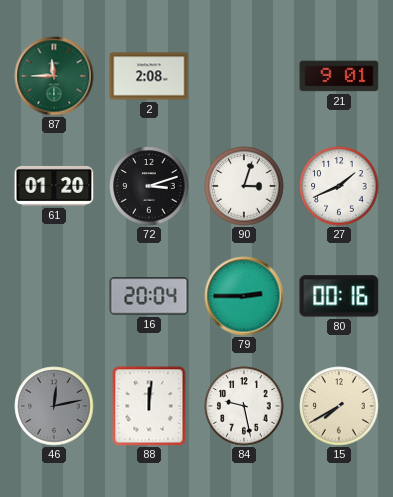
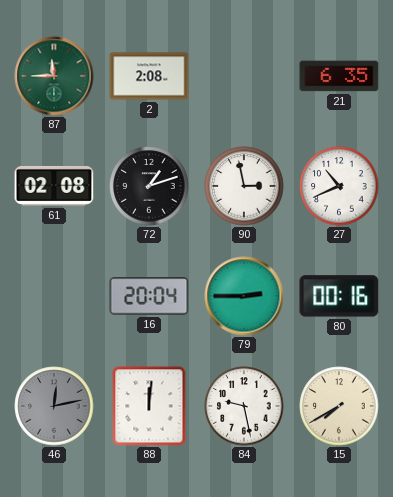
21: 9:01 -> 6:35 (339, 76)
61: 01:20 -> 02:08 (54, 186)
72: 3:12 -> 1:12 (149, 186)
90: 3:03 -> 2:58 (244, 186)
27: 1:41 -> 10:41 (339, 186)
